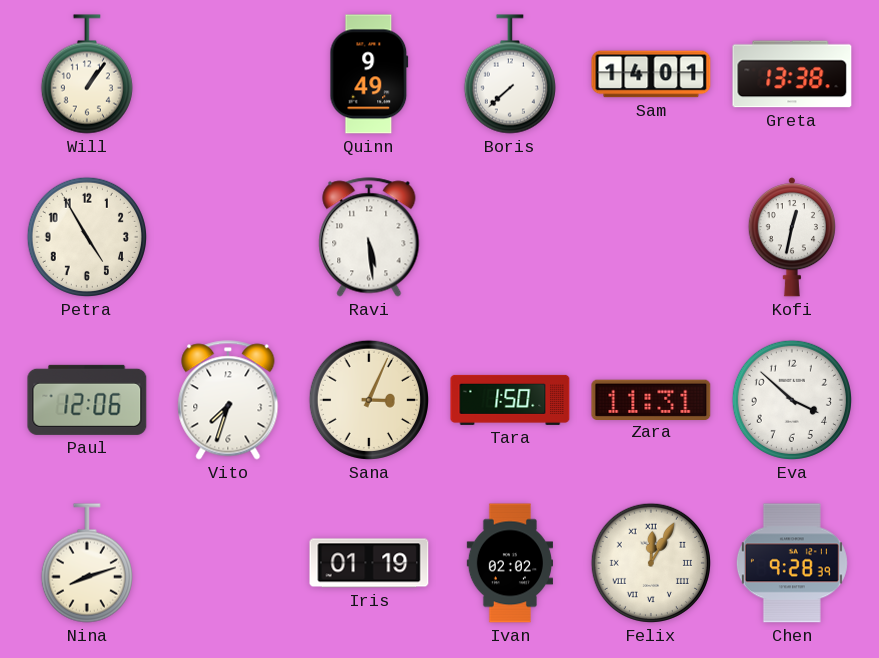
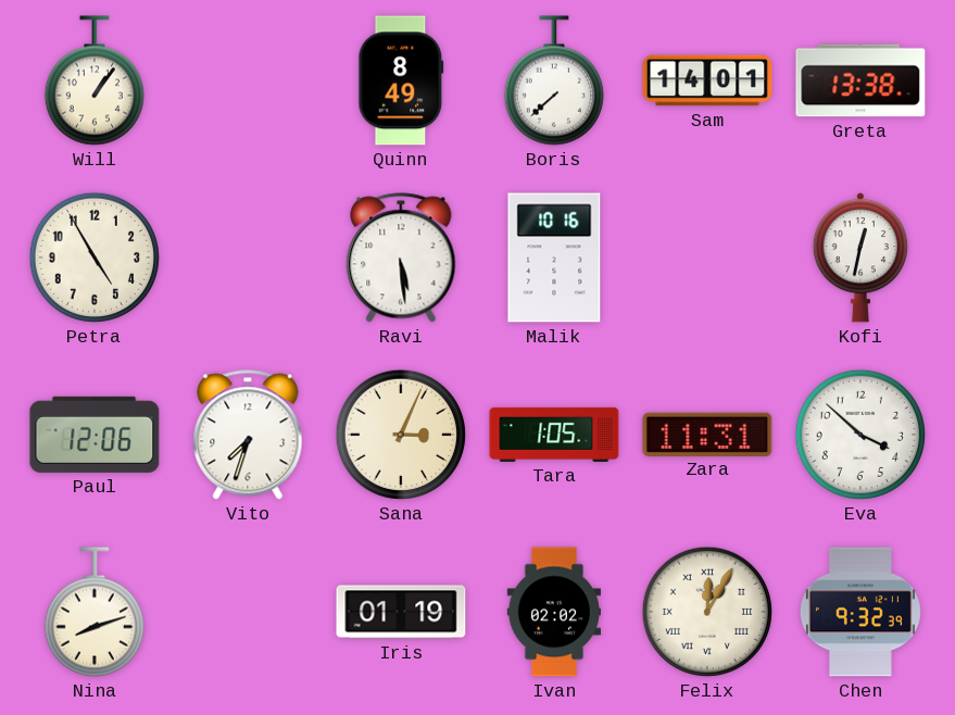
Quinn: 9:49 -> 8:49 (401, 80)
Malik: none -> 10:16 (554, 258)
Tara: 1:50 -> 1:05 (554, 435)
Chen: 9:28 -> 9:32 (860, 612)
